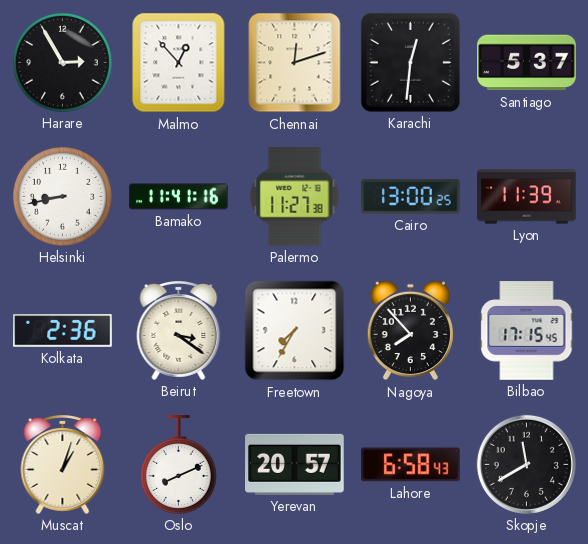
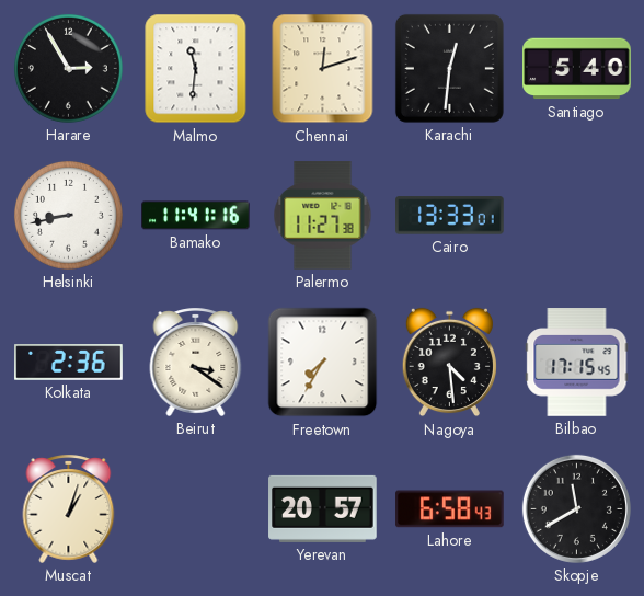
Malmo: 12:53 -> 11:31 (196, 69)
Santiago: 5:37 -> 5:40 (577, 69)
Cairo: 13:00 -> 13:33 (450, 216)
Lyon: 11:39 -> none (527, 197)
Nagoya: 7:53 -> 4:29 (449, 363)
Oslo: 8:11 -> none (178, 465)
